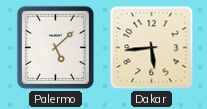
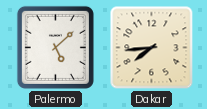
Dakar: 5:44 -> 7:44 (152, 48)
